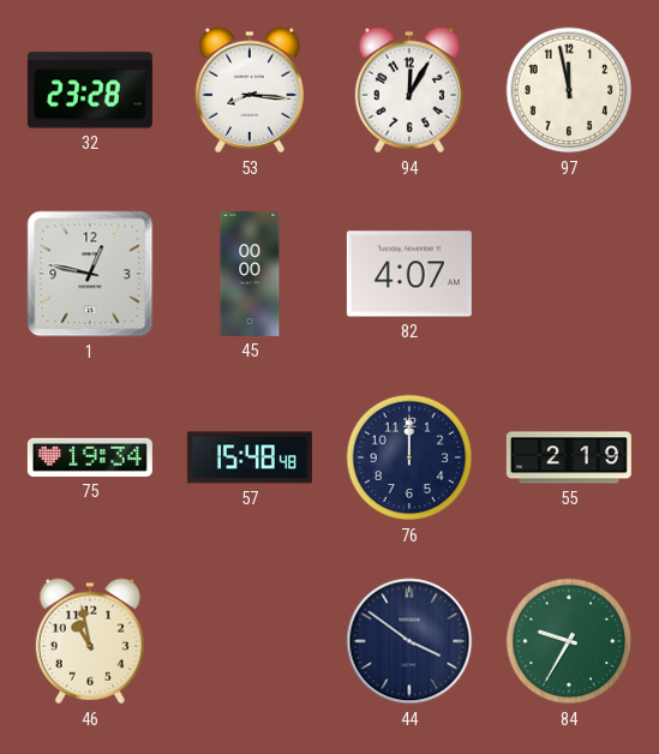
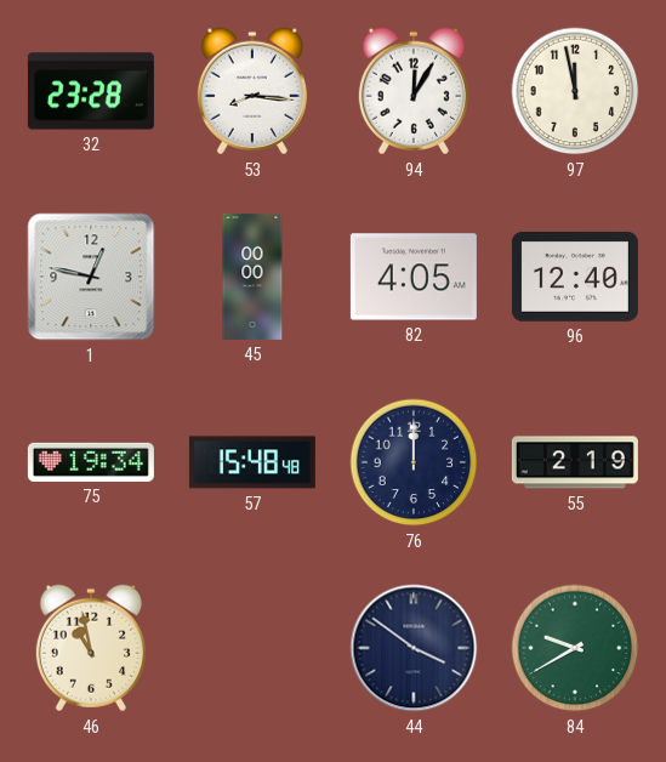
82: 4:07 -> 4:05 (414, 277)
96: none -> 12:40 (575, 278)
84: 9:35 -> 9:40 (575, 648)
